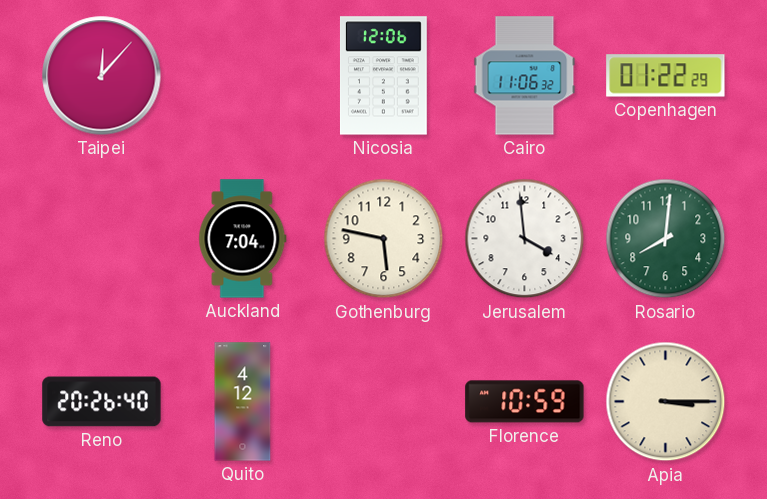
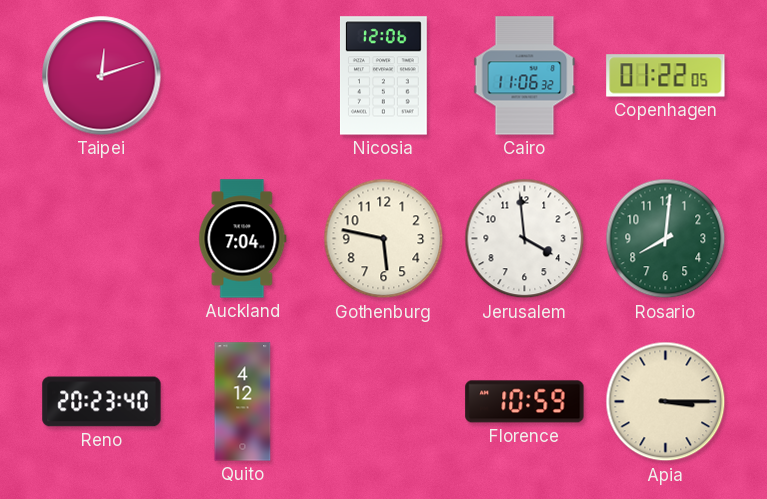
Taipei: 12:07 -> 12:12 (102, 76)
Copenhagen: 01:22:29 -> 01:22:05 (666, 76)
Reno: 20:26 -> 20:23 (102, 402)
